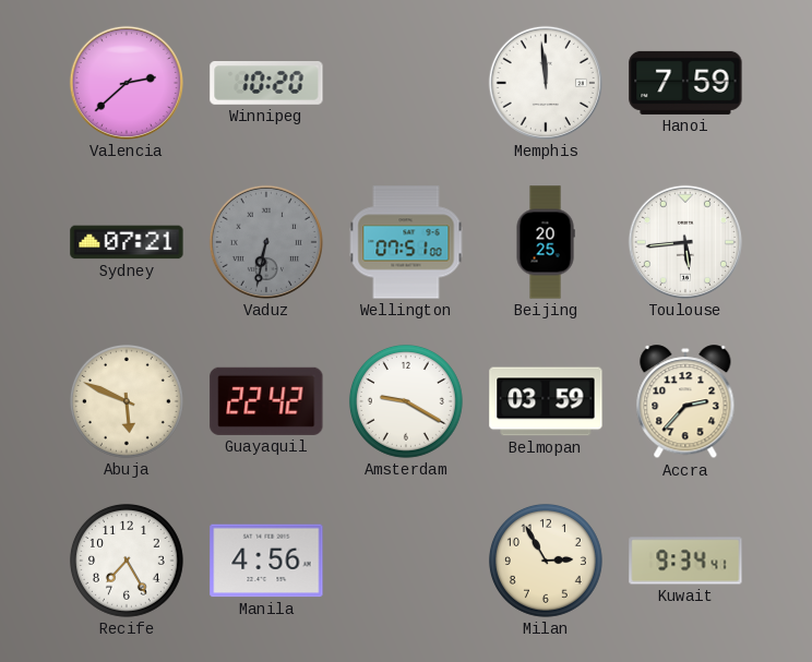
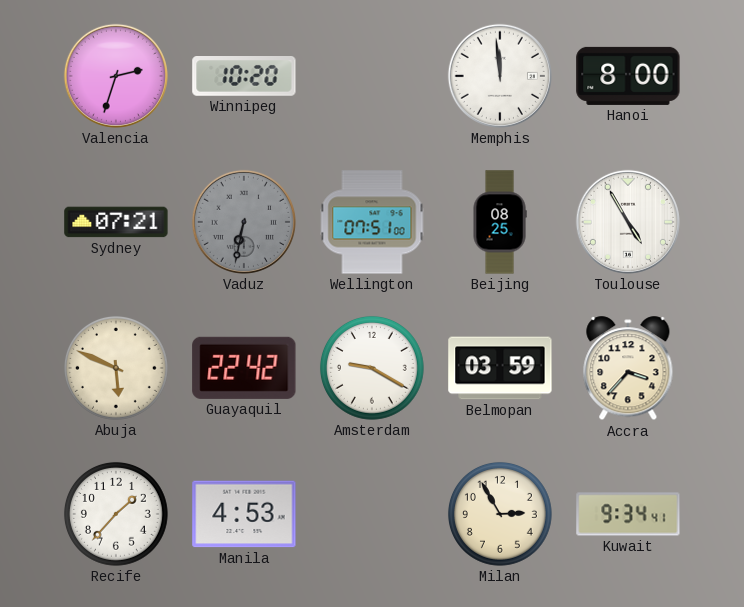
Valencia: 2:38 -> 2:33 (116, 76)
Hanoi: 7:59 -> 8:00 (628, 76)
Beijing: 20:25 -> 08:25 (500, 222)
Toulouse: 5:44 -> 4:55 (628, 222)
Accra: 2:37 -> 3:37 (628, 369)
Recife: 7:25 -> 1:37 (116, 514)
Manila: 4:56 -> 4:53 (244, 514)
